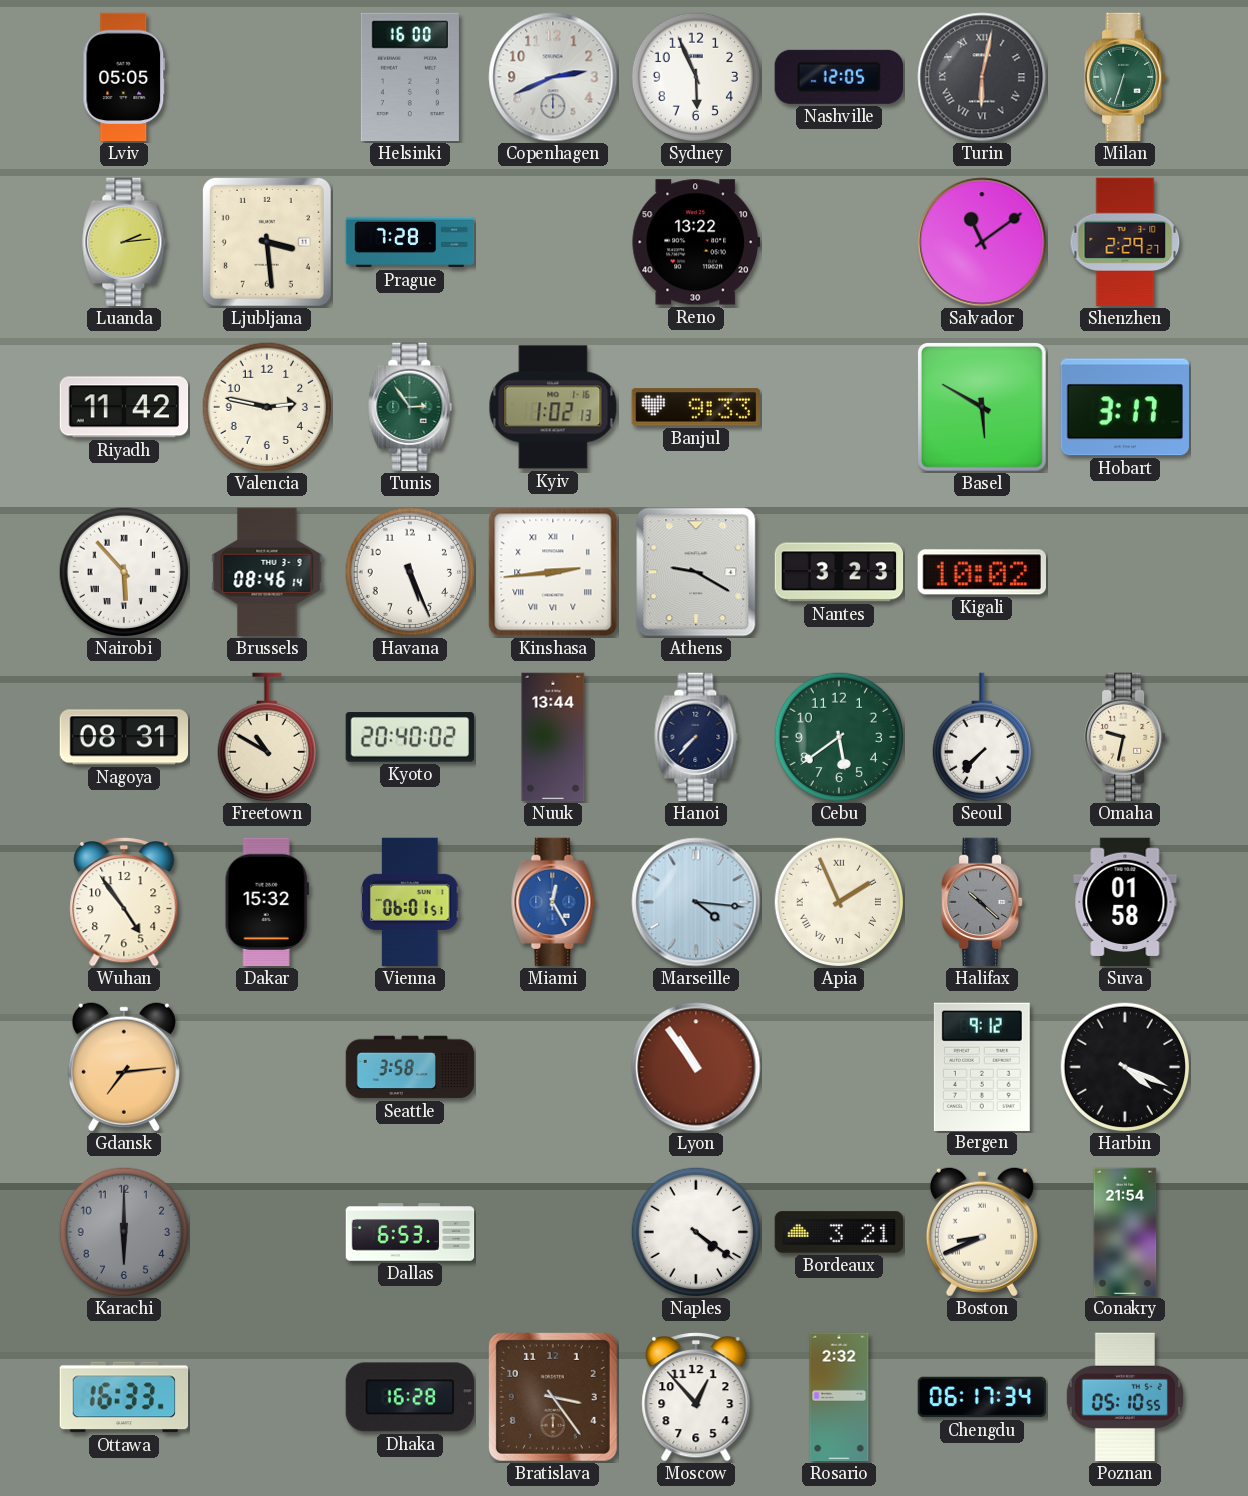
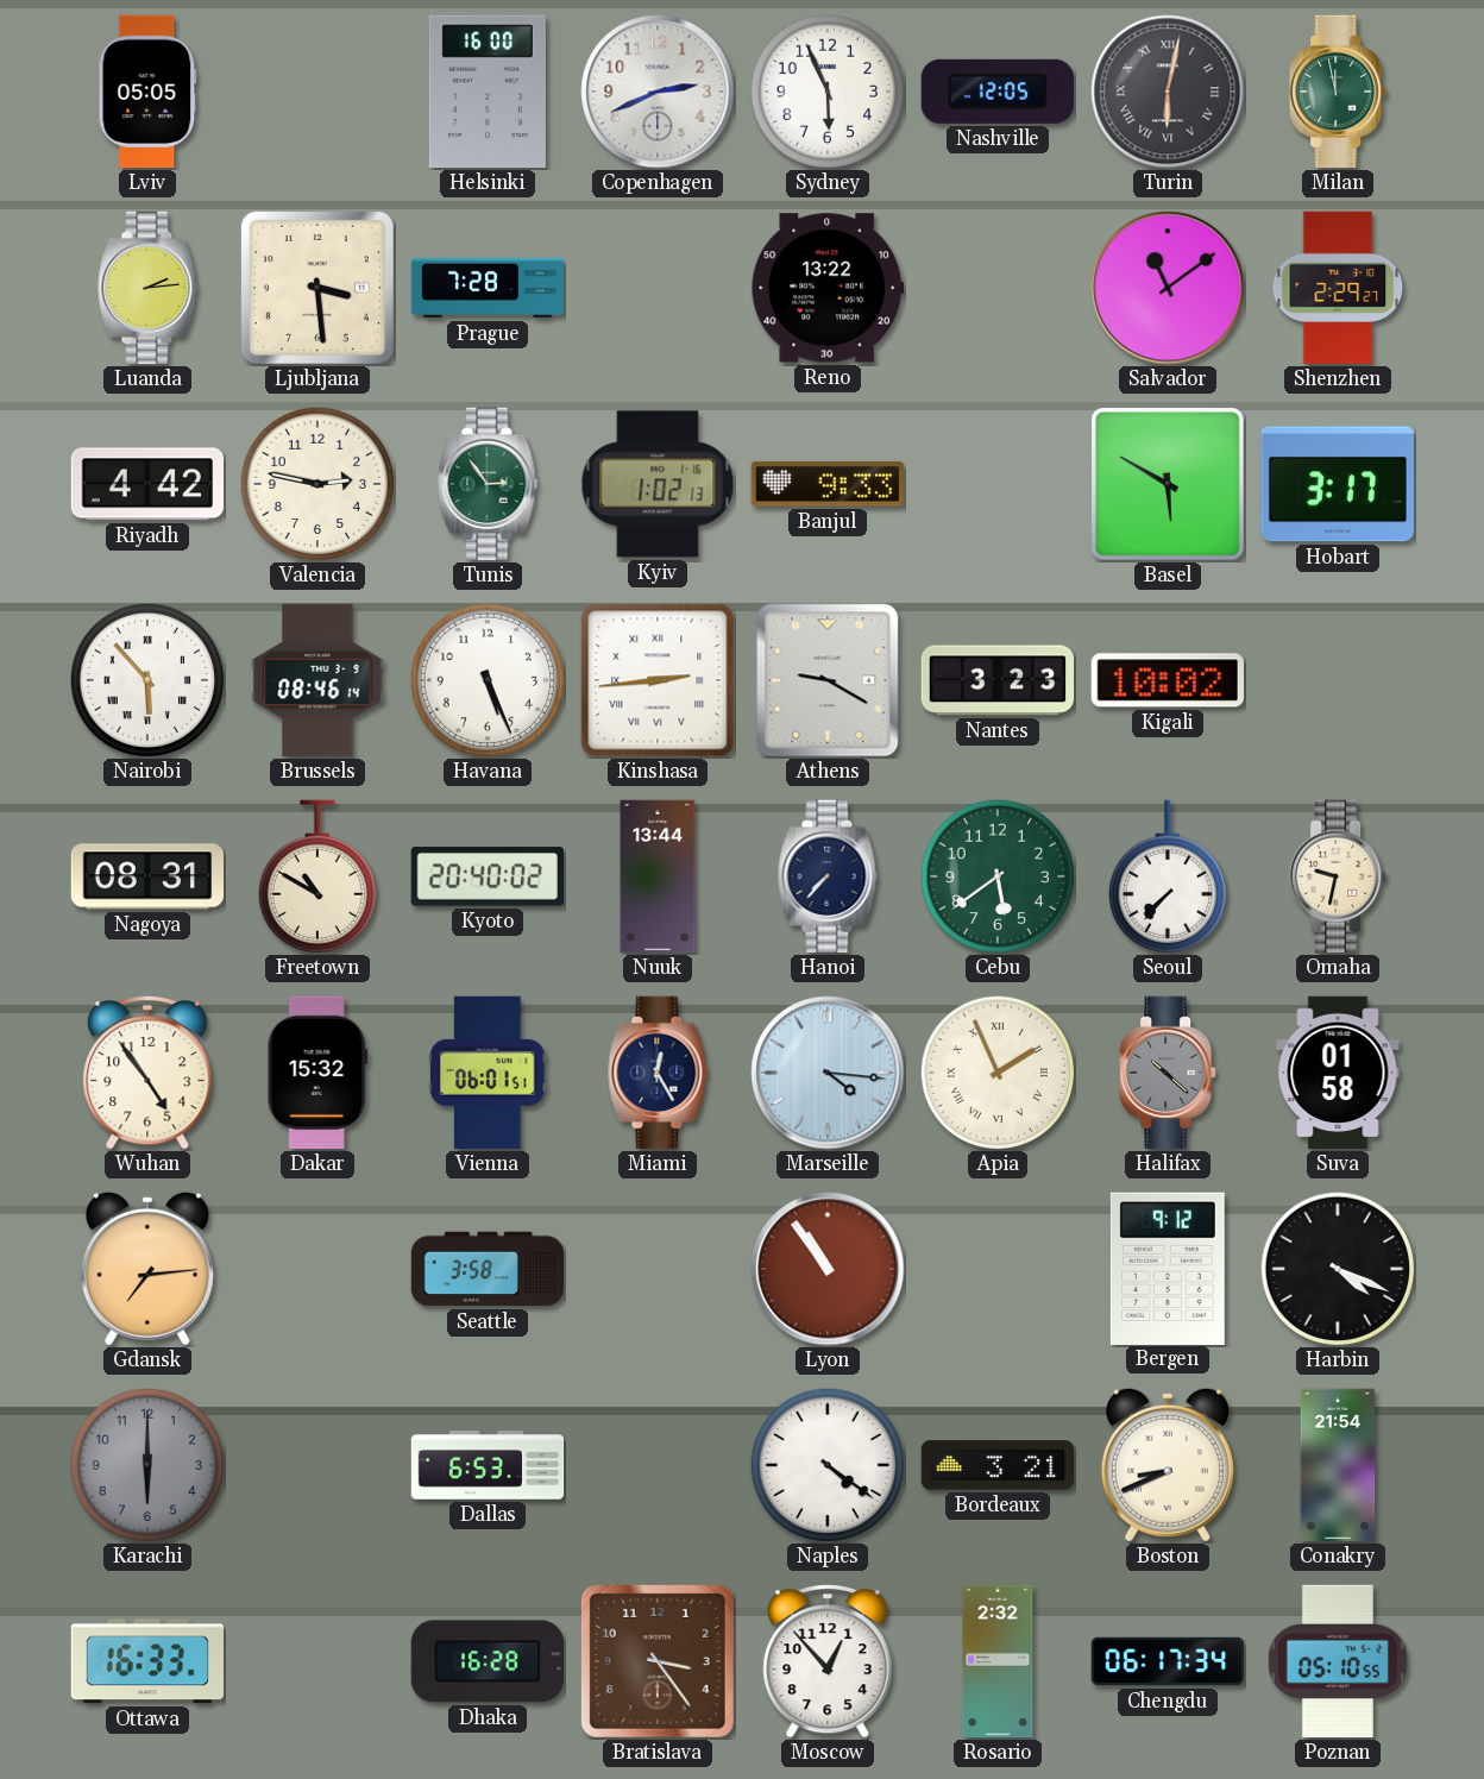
Milan: 6:33 -> 11:58 (1338, 92)
Riyadh: 11:42 -> 4:42 (147, 484)
Miami dial: blue -> navy (658, 1073)
